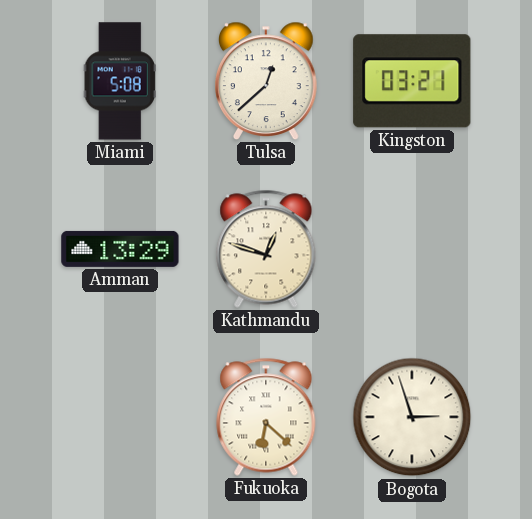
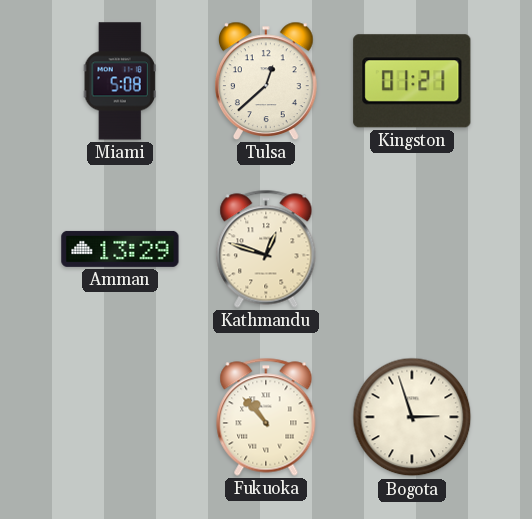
Kingston: 03:21 -> 01:21 (412, 81)
Fukuoka: 6:22 -> 10:53 (266, 417)
